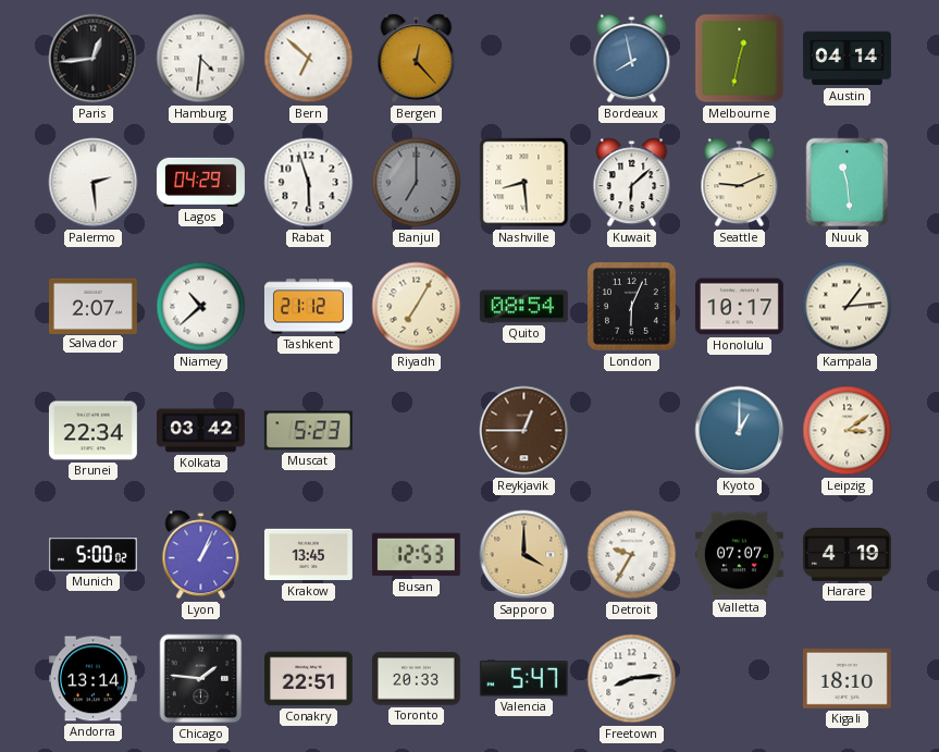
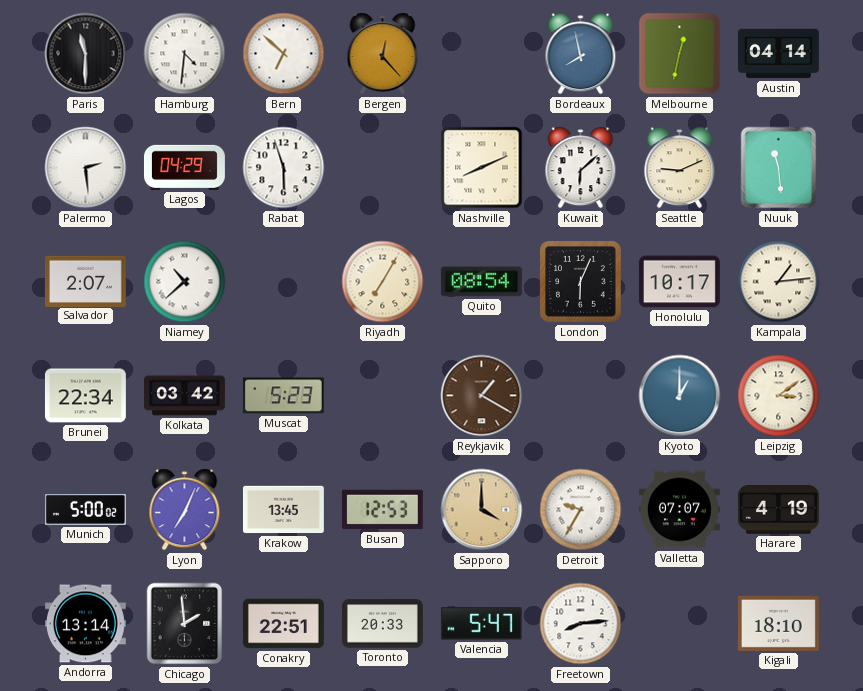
Paris: 12:44 -> 11:30 (86, 54)
Banjul: 7:00 -> none (417, 183)
Nashville: 8:29 -> 8:11 (482, 168)
Tashkent: 21:12 -> none (308, 307)
Reykjavik: 12:45 -> 1:20 (482, 396)
Lyon: 1:04 -> 7:04 (185, 510)
Chicago: 1:46 -> 1:59 (185, 624)
